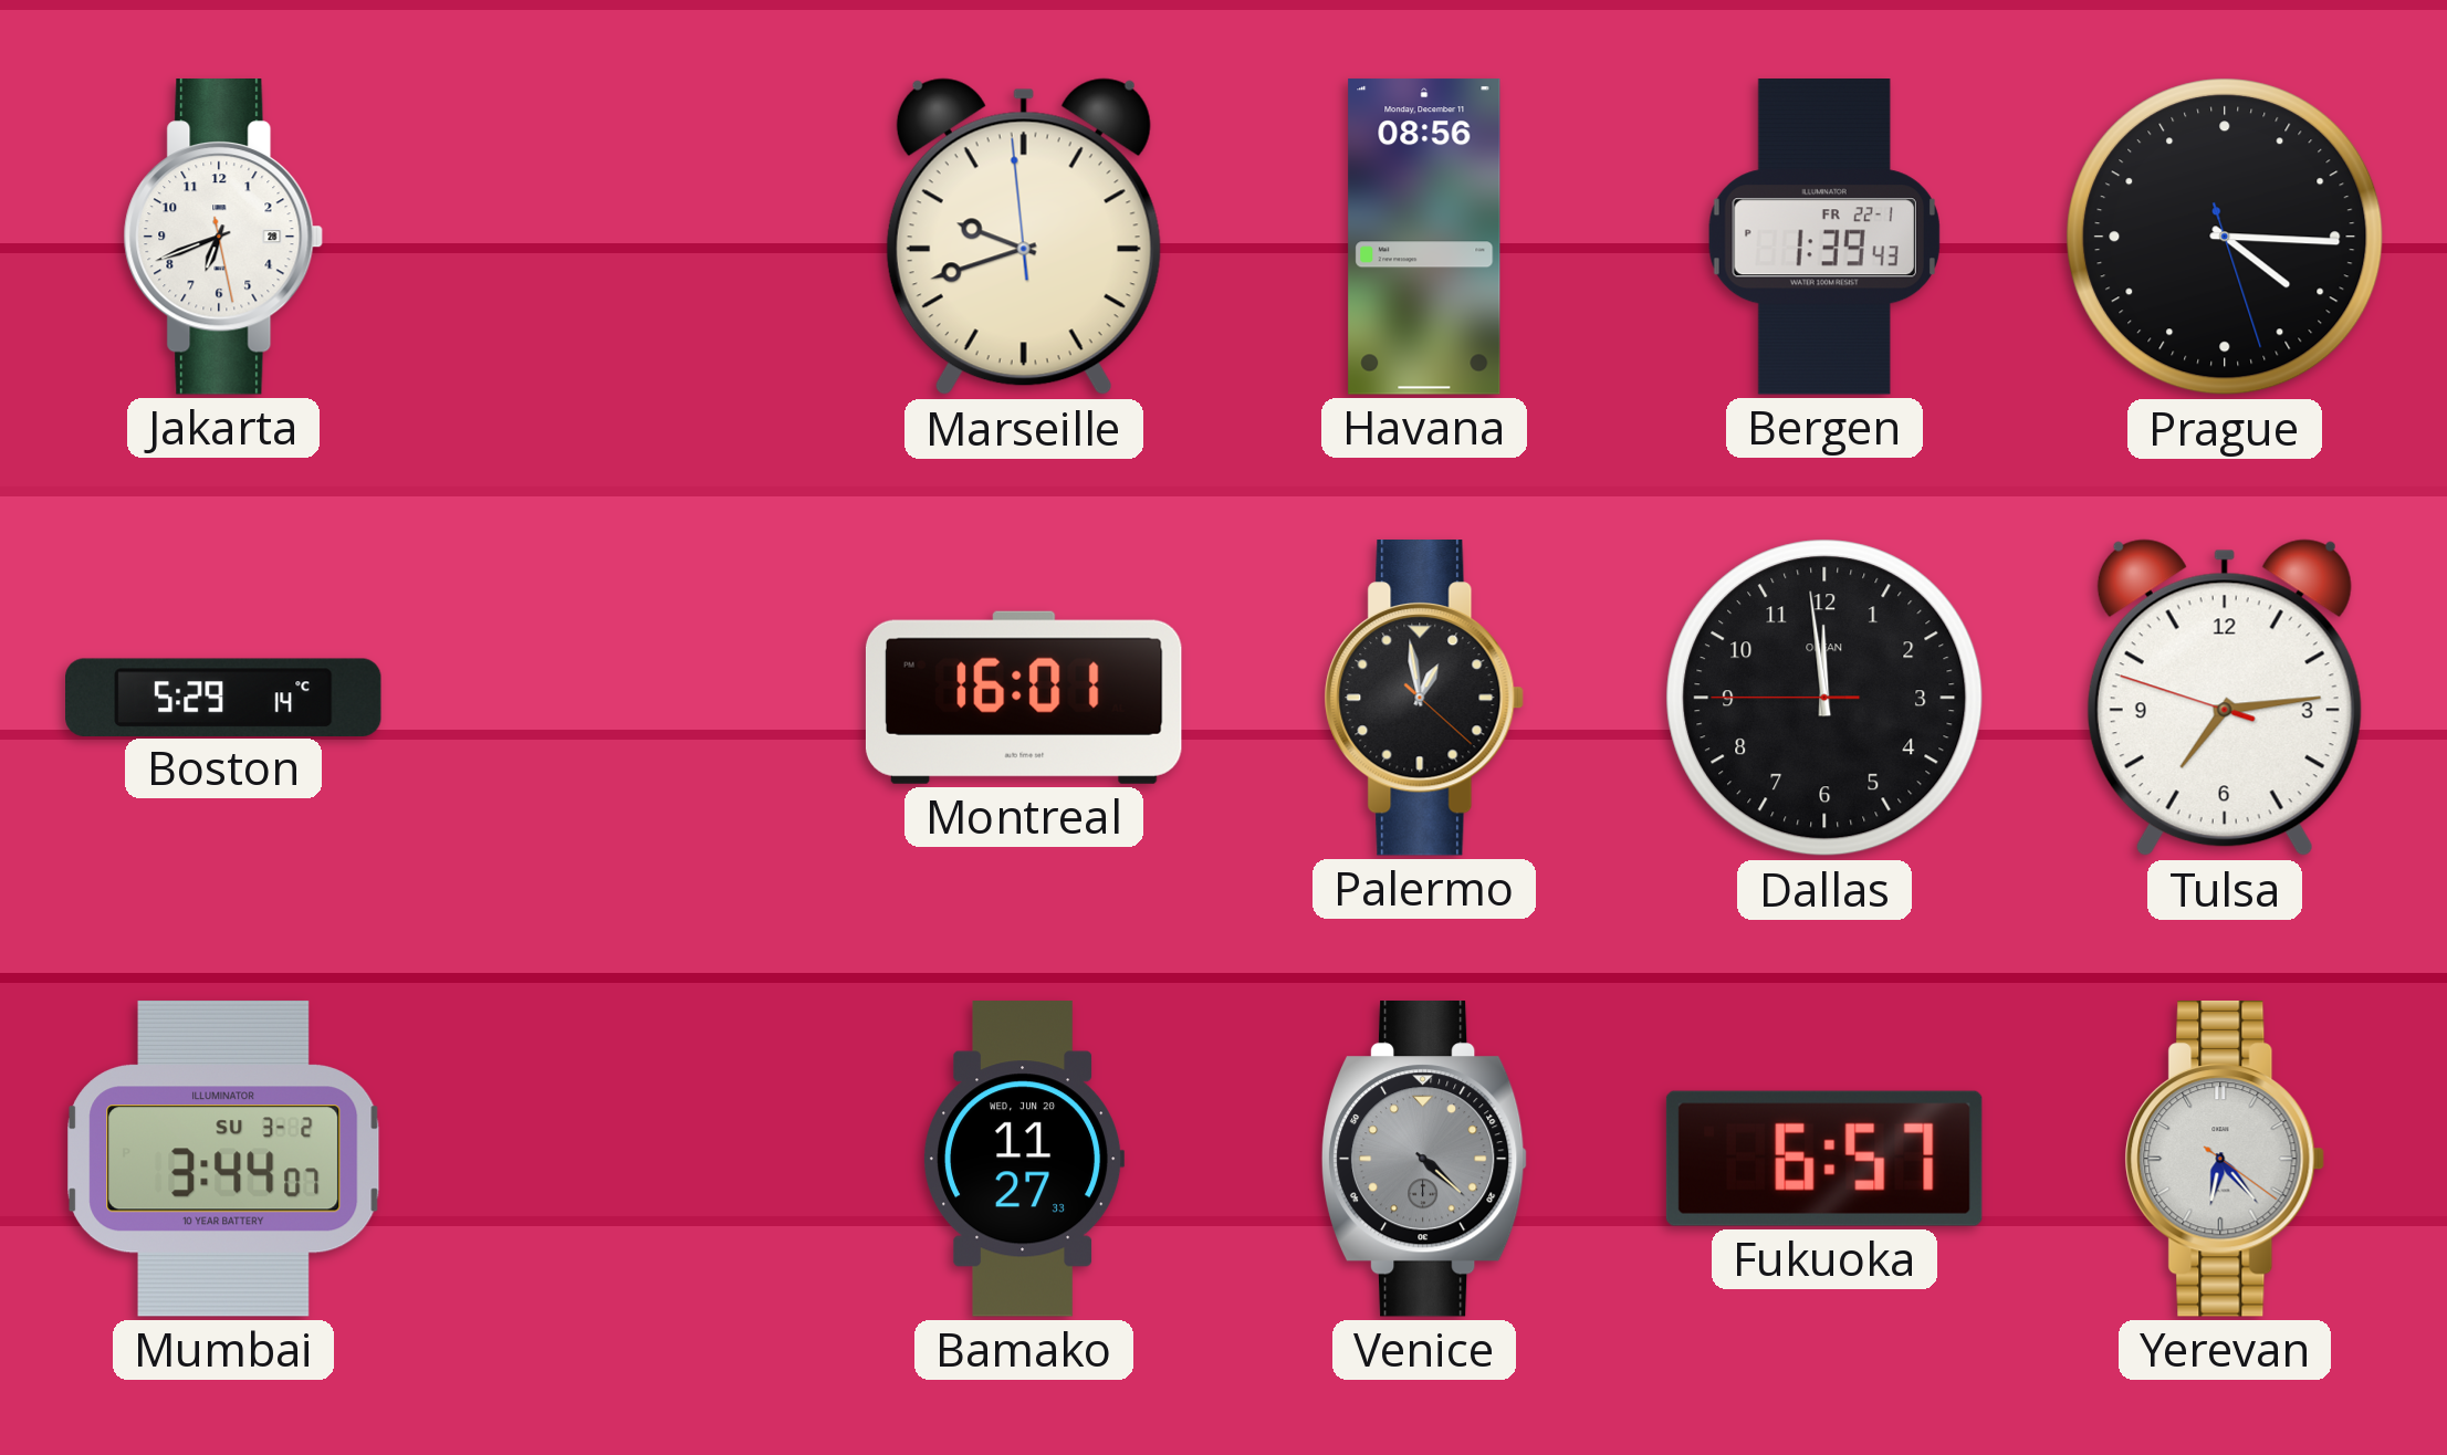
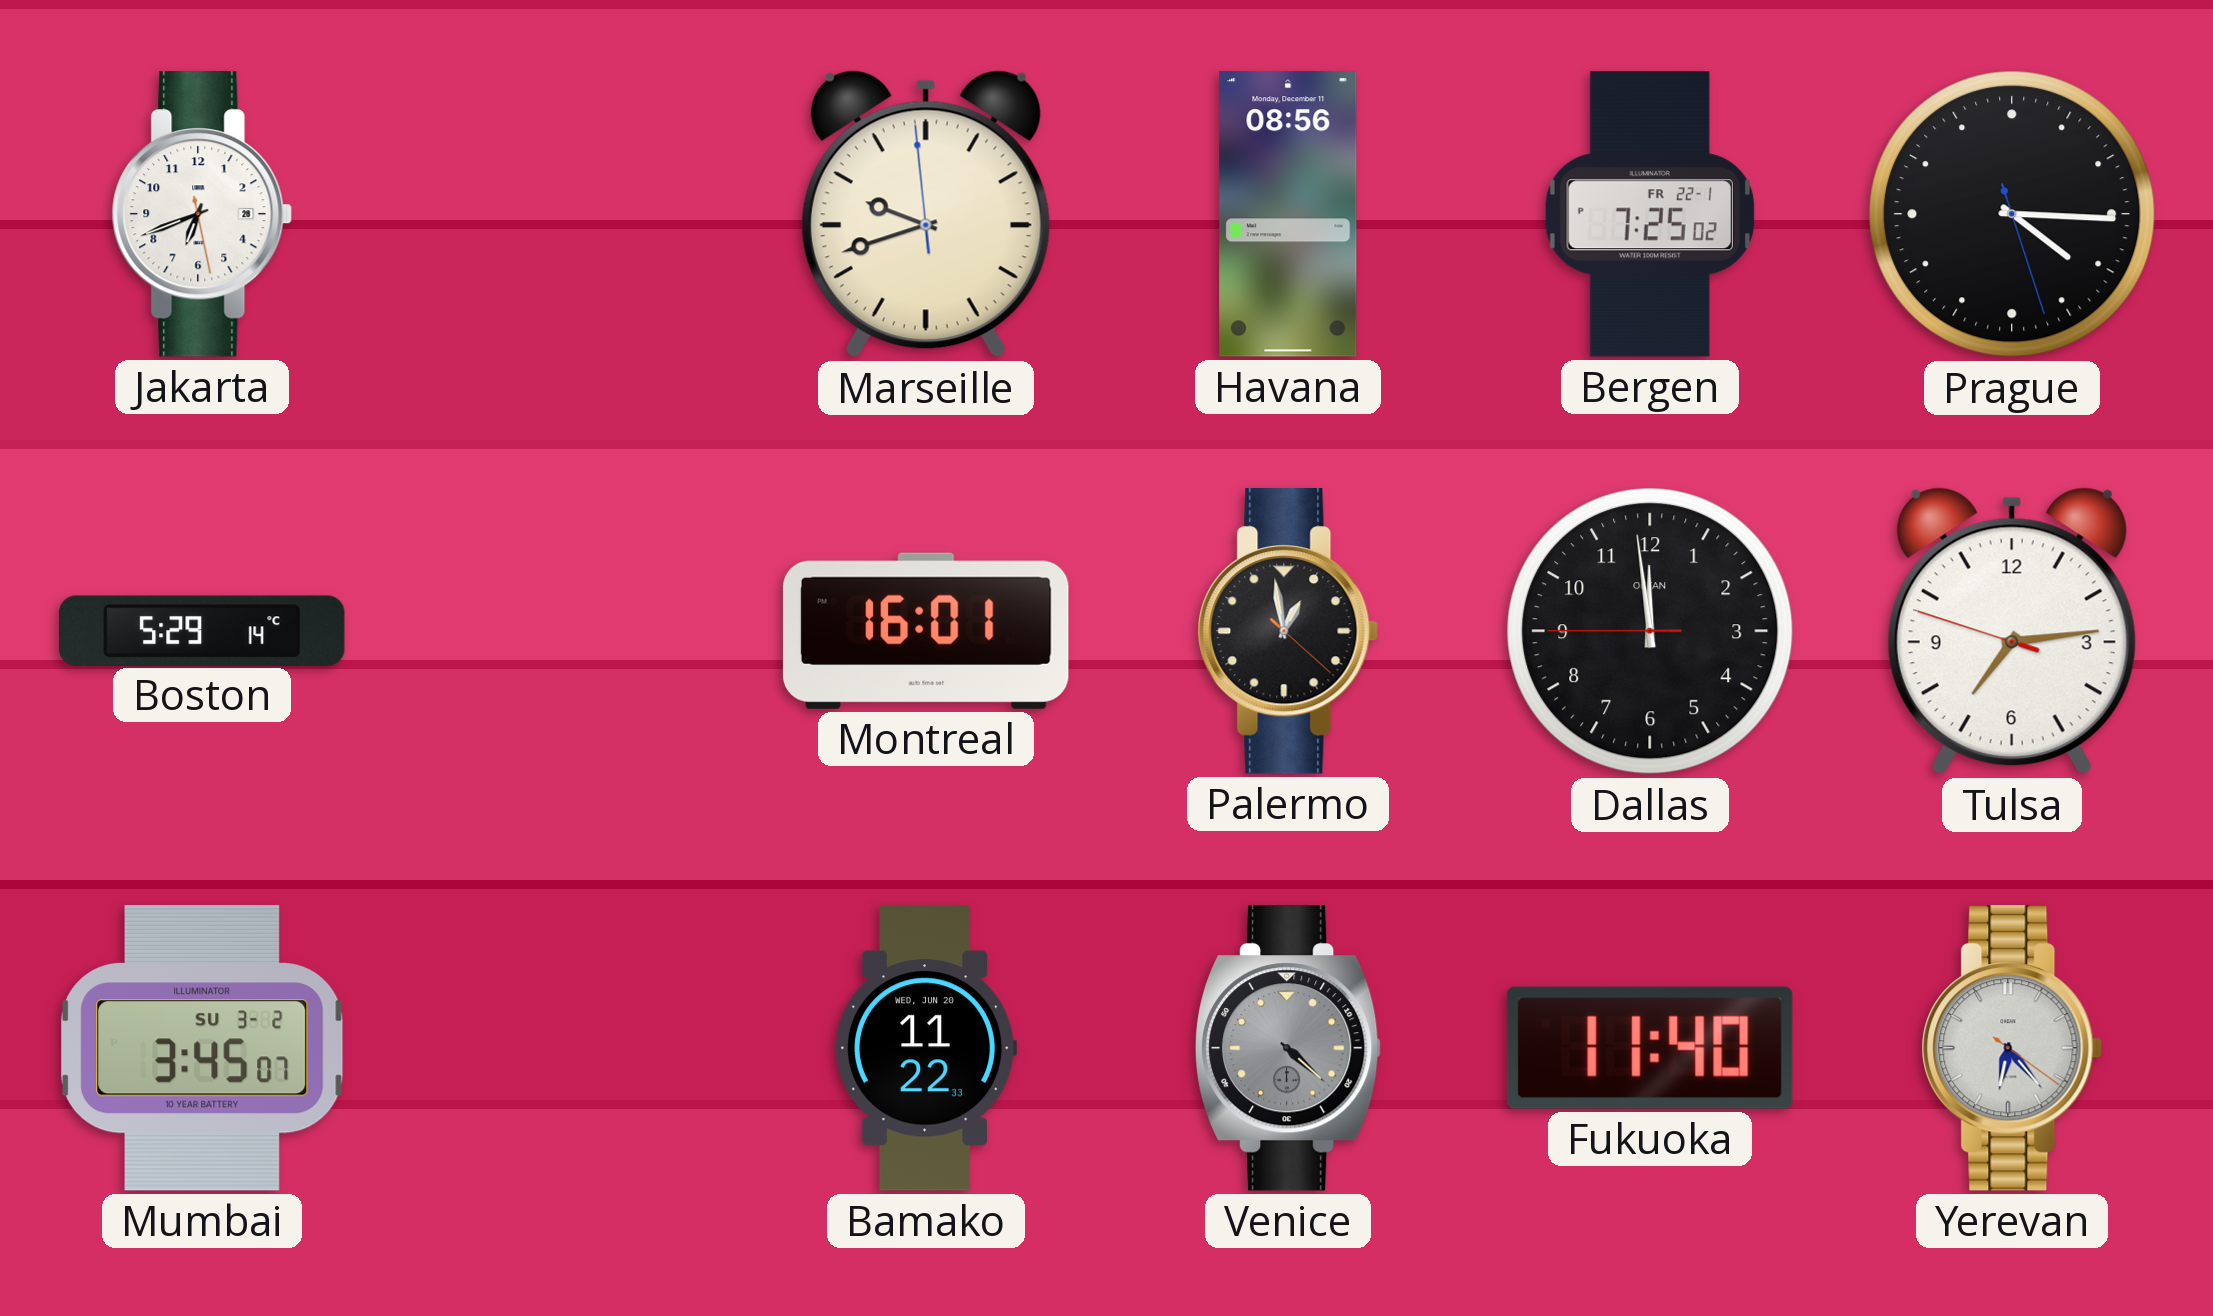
Bergen: 1:39 -> 7:25 (1650, 214)
Mumbai: 3:44 -> 3:45 (202, 1048)
Bamako: 11:27 -> 11:22 (927, 1048)
Fukuoka: 6:57 -> 11:40 (1650, 1048)
